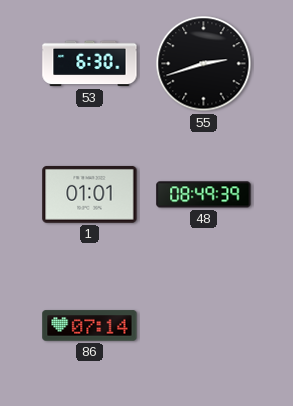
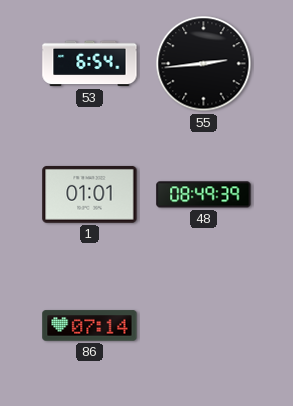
53: 6:30 -> 6:54 (90, 64)
55: 2:42 -> 2:44 (204, 64)
